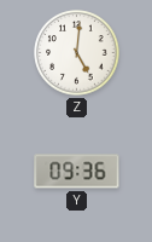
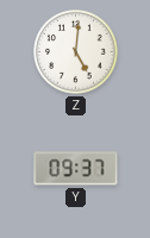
Y: 09:36 -> 09:37 (76, 169)
